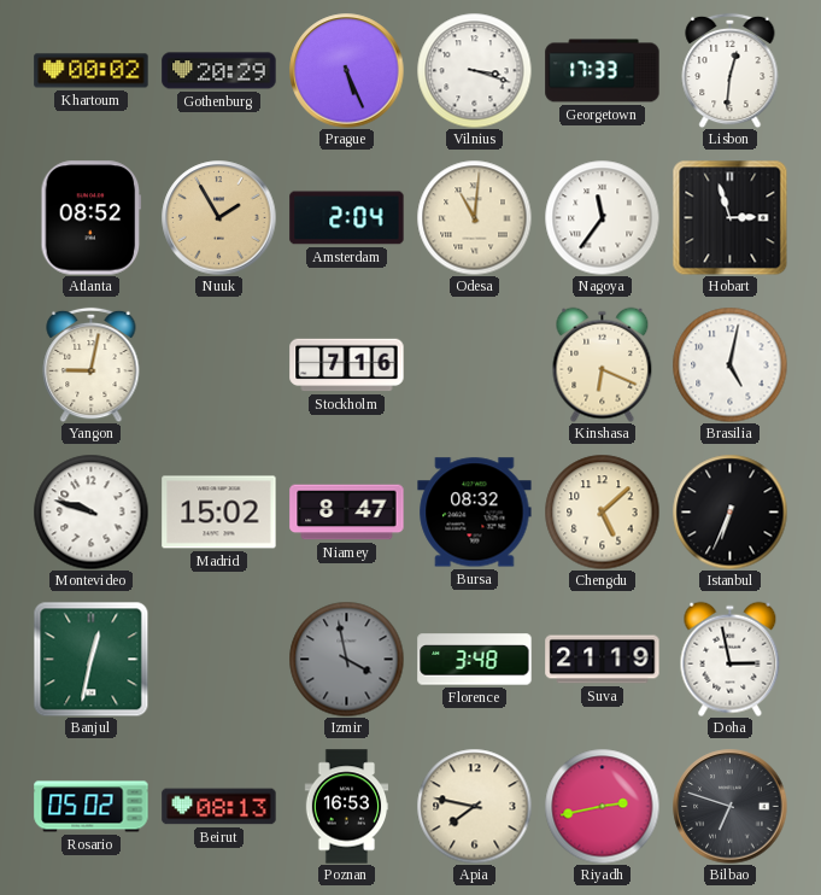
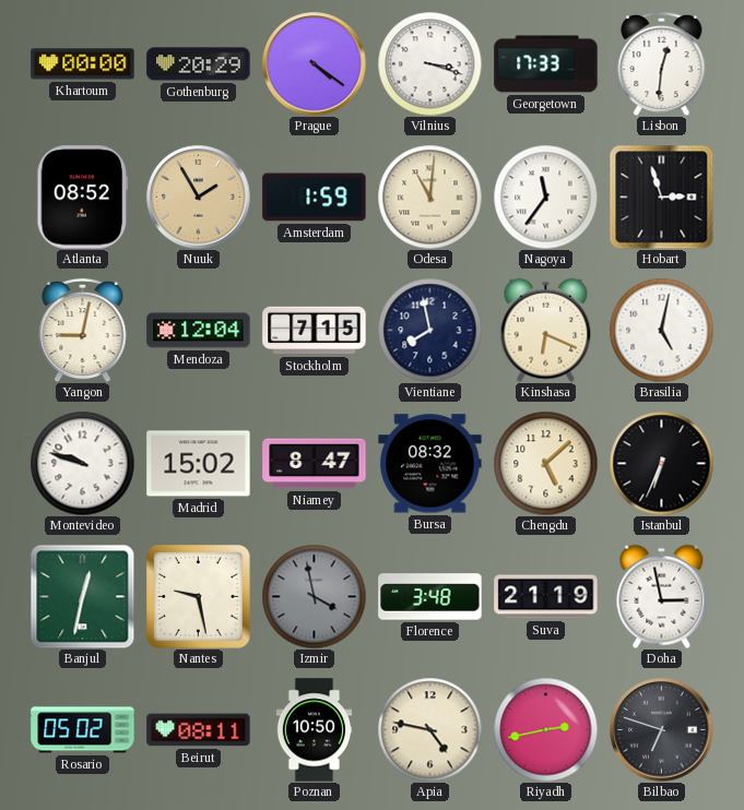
Khartoum: 00:02 -> 00:00 (83, 64)
Prague: 5:26 -> 4:21 (315, 64)
Amsterdam: 2:04 -> 1:59 (315, 198)
Mendoza: none -> 12:04 (199, 331)
Stockholm: 7:16 -> 7:15 (315, 331)
Vientiane: none -> 7:58 (429, 330)
Nantes: none -> 9:28 (199, 597)
Beirut: 08:13 -> 08:11 (199, 730)
Poznan: 16:53 -> 10:50 (315, 730)
Apia: 7:47 -> 4:47 (429, 729)
